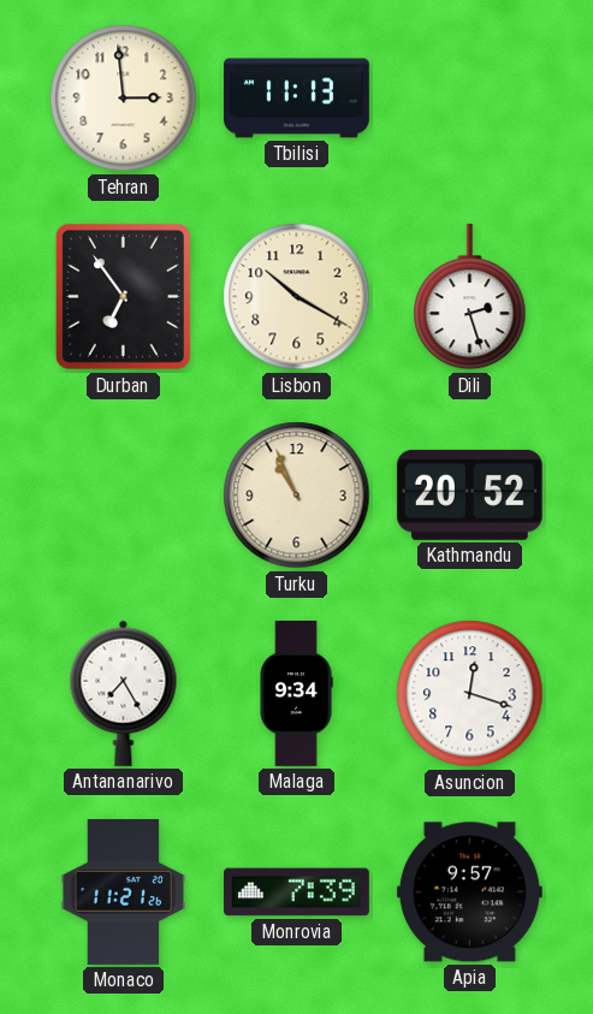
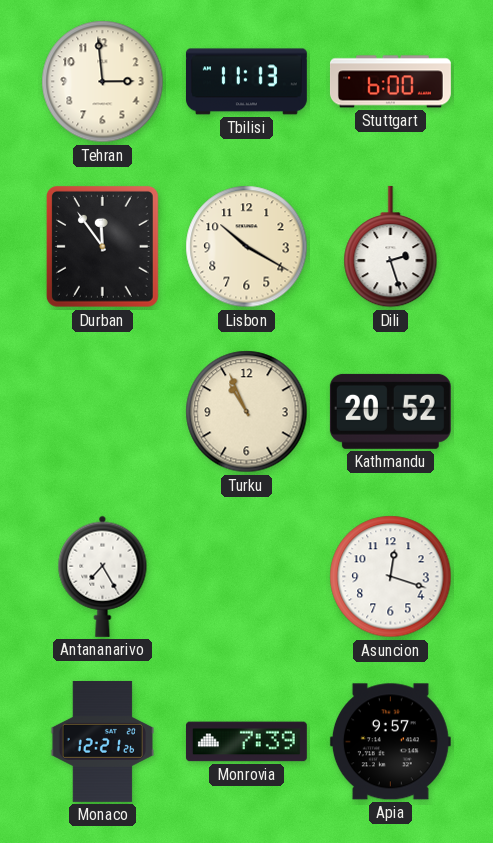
Stuttgart: none -> 6:00 (390, 82)
Durban: 6:54 -> 11:54 (102, 246)
Malaga: 9:34 -> none (296, 694)
Monaco: 11:21 -> 12:21 (102, 741)
